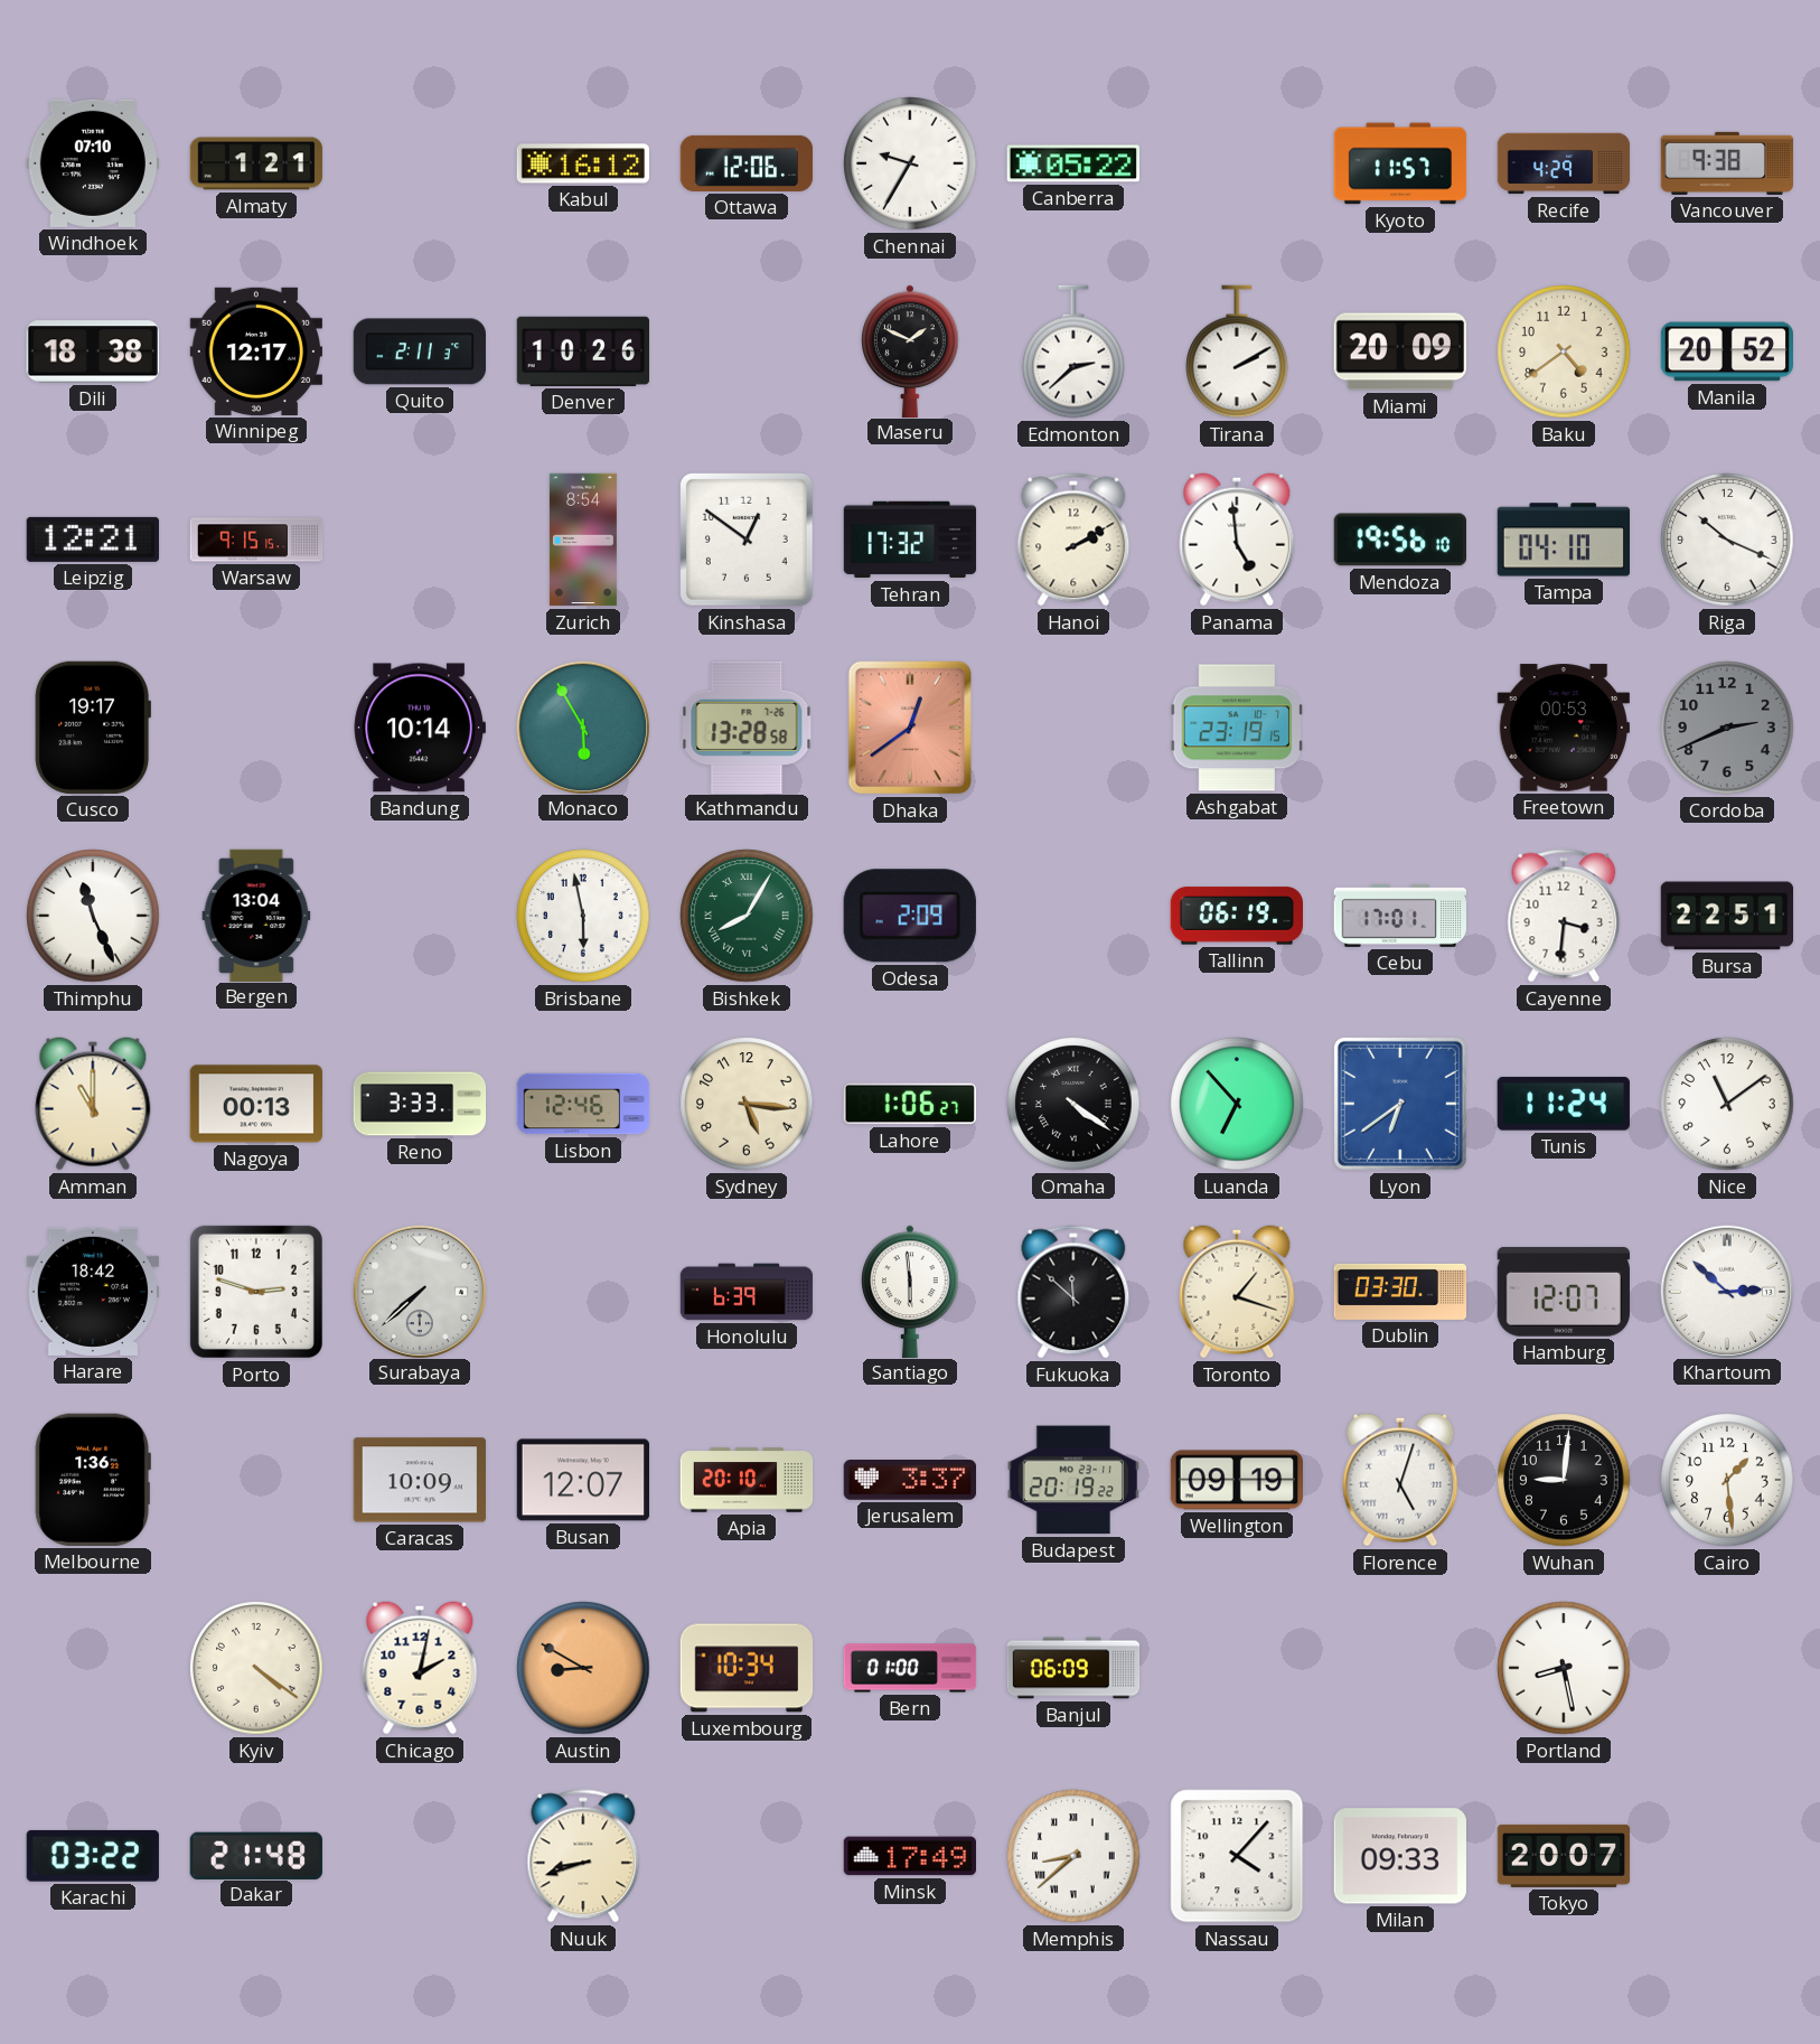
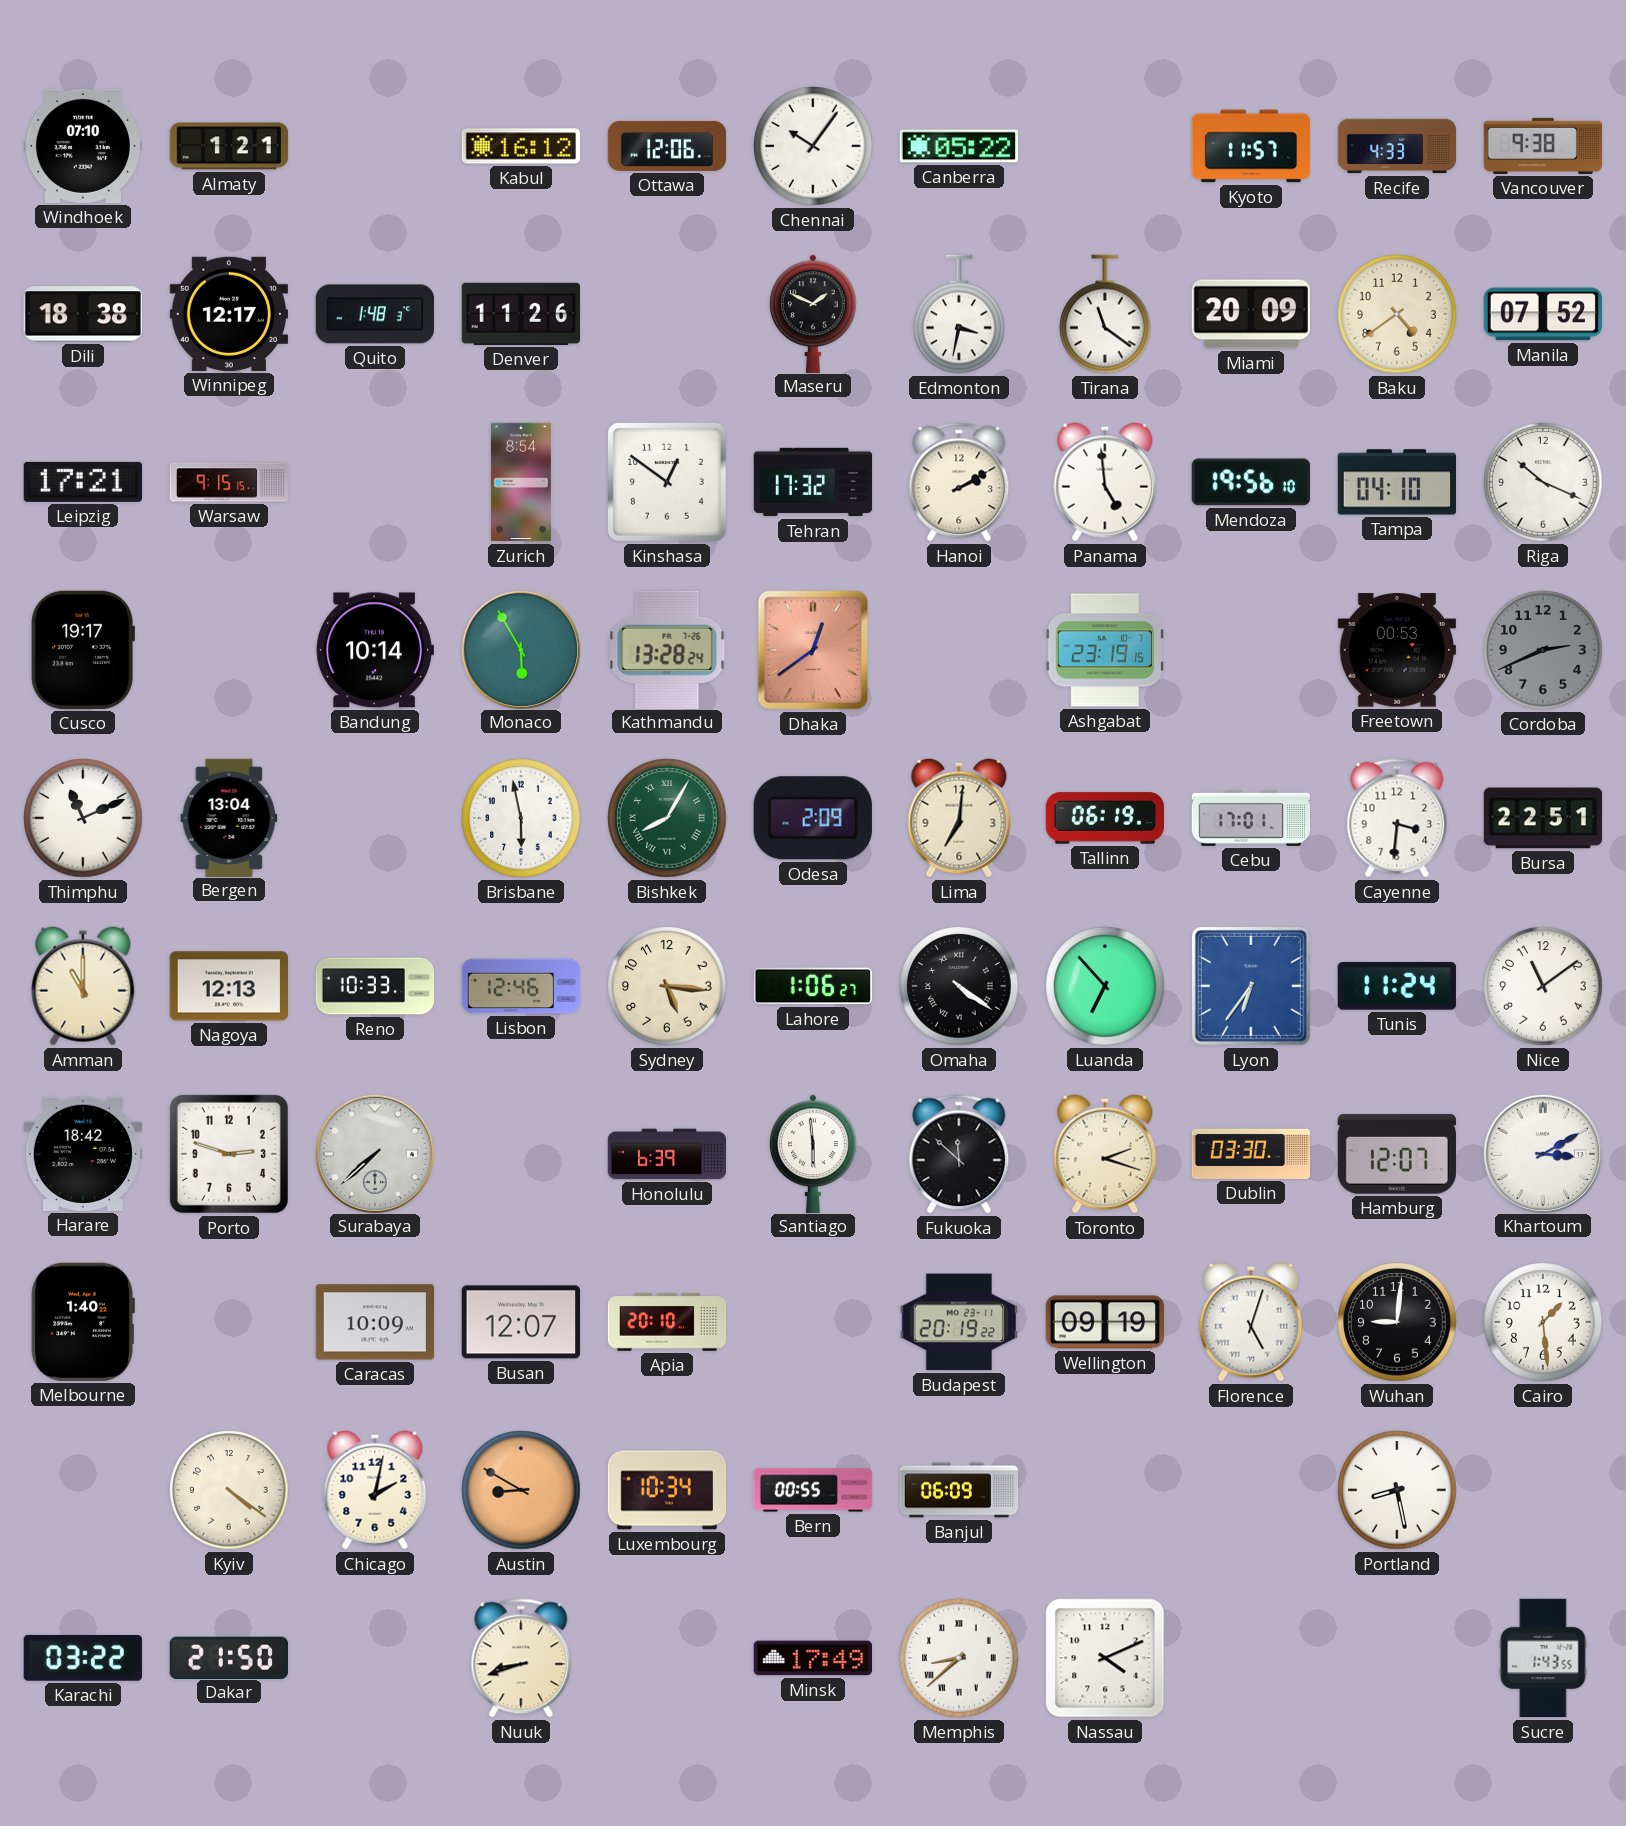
Chennai: 9:35 -> 10:06 (813, 146)
Recife: 4:29 -> 4:33 (1397, 146)
Quito: 2:11 -> 1:48 (374, 314)
Denver: 10:26 -> 11:26 (520, 314)
Edmonton: 2:38 -> 3:32 (959, 314)
Tirana: 2:10 -> 11:21 (1105, 314)
Manila: 20:52 -> 07:52 (1542, 314)
Leipzig: 12:21 -> 17:21 (82, 482)
Kathmandu: 13:28:58 -> 13:28:24 (667, 649)
Thimphu: 11:26 -> 11:11 (83, 818)
Lima: none -> 7:01 (959, 818)
Nagoya: 00:13 -> 12:13 (228, 986)
Reno: 3:33 -> 10:33 (375, 986)
Lyon: 6:39 -> 6:36 (1251, 986)
Toronto: 1:18 -> 2:18 (1105, 1154)
Khartoum: 2:52 -> 3:10 (1542, 1153)
Melbourne: 1:36 -> 1:40 (83, 1322)
Jerusalem: 3:37 -> none (909, 1481)
Bern: 01:00 -> 00:55 (813, 1490)
Dakar: 21:48 -> 21:50 (229, 1657)
Nassau: 4:07 -> 4:11 (1105, 1658)
Milan: 09:33 -> none (1400, 1856)
Tokyo: 20:07 -> none (1564, 1856)
Sucre: none -> 1:43 (1543, 1658)
